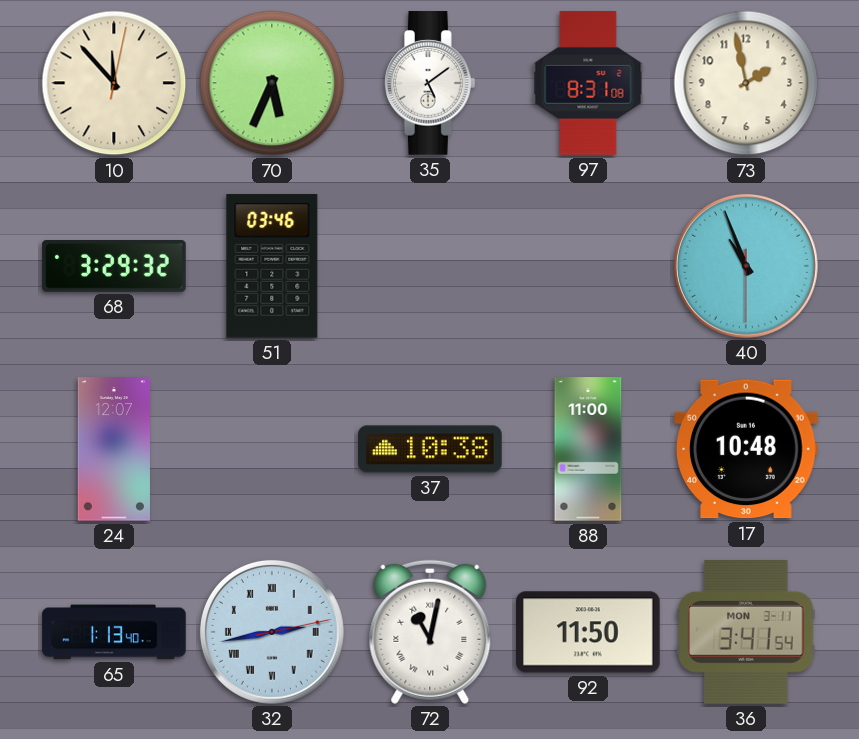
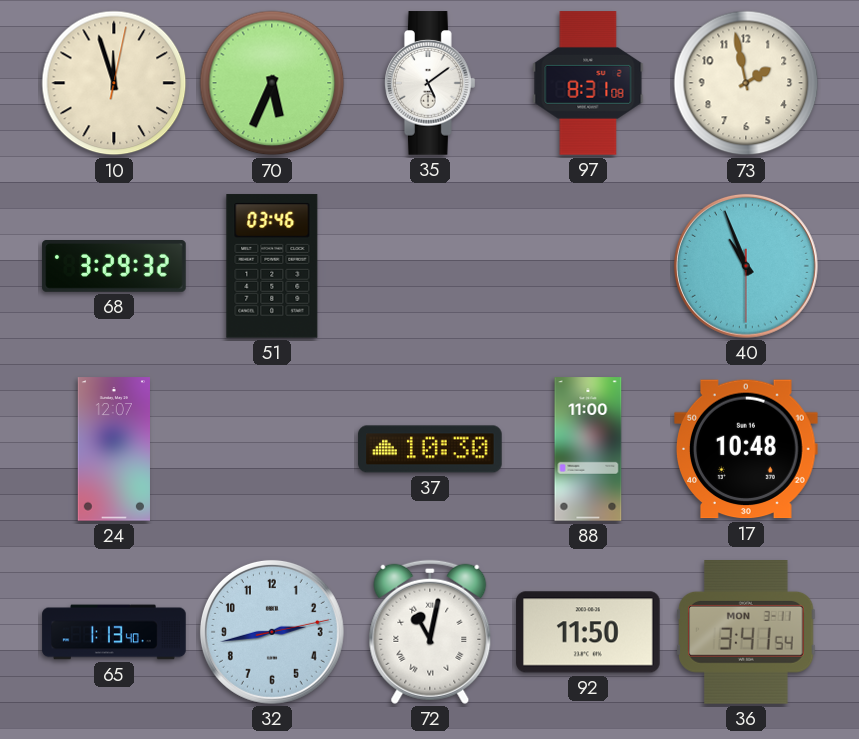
10: 11:53 -> 11:57 (114, 83)
37: 10:38 -> 10:30 (430, 449)
32 numerals: Roman -> Arabic (272, 632)
